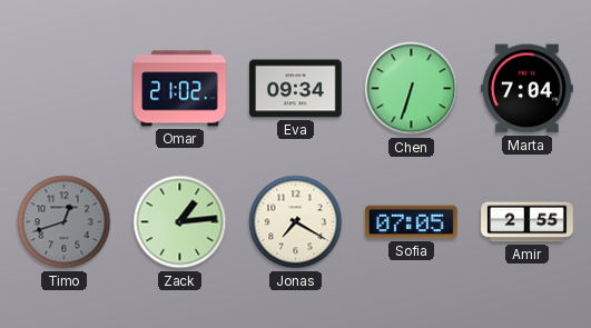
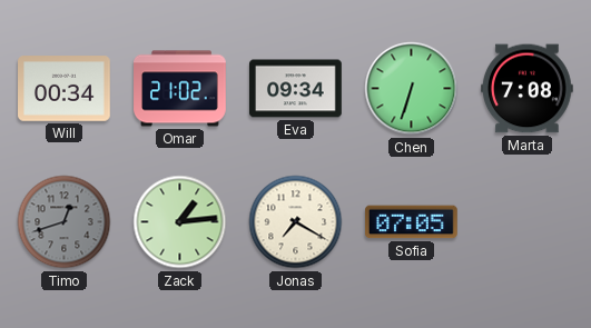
Will: none -> 00:34 (65, 89)
Marta: 7:04 -> 7:08 (528, 89)
Amir: 2:55 -> none (528, 222)
